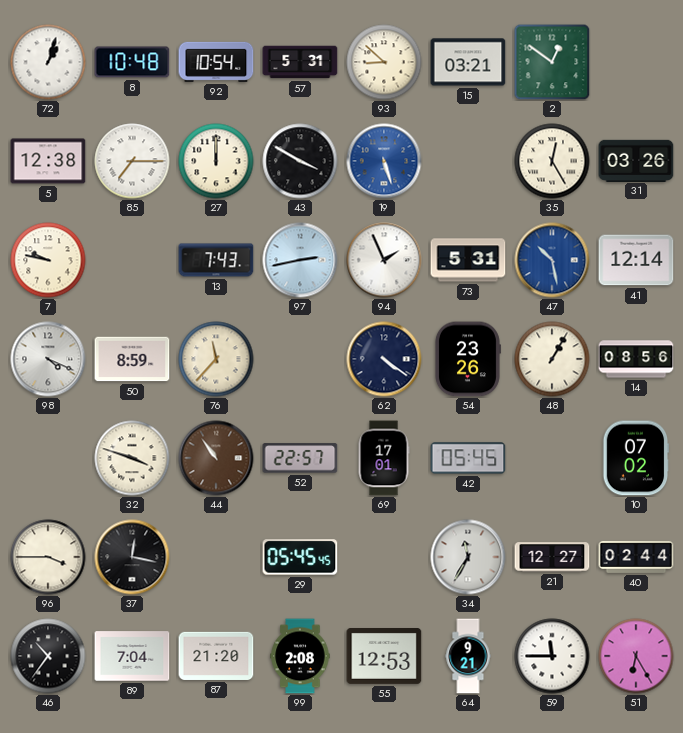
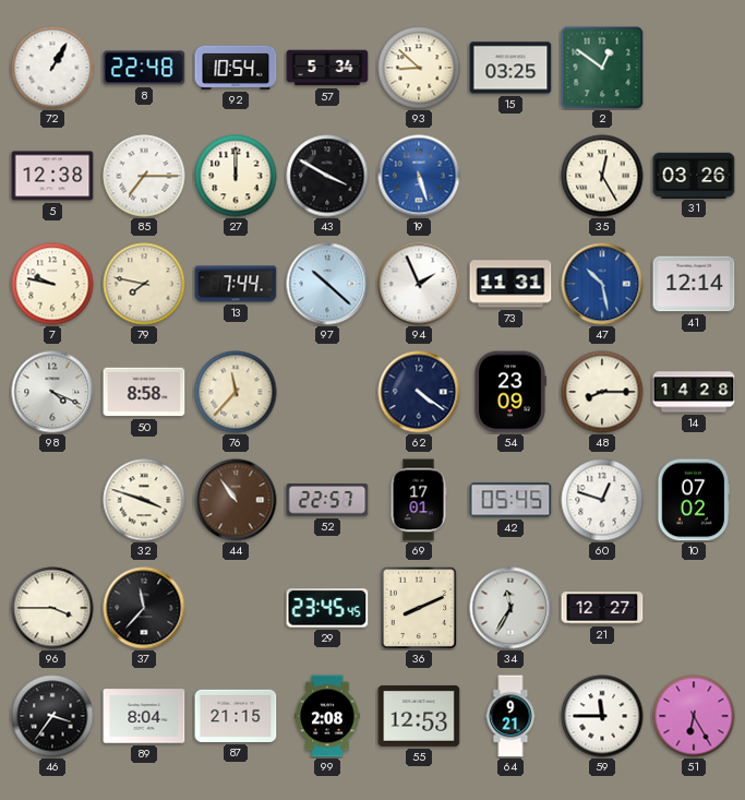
72: 1:03 -> 1:05 (52, 68)
8: 10:48 -> 22:48 (144, 68)
57: 5:31 -> 5:34 (327, 68)
15: 03:21 -> 03:25 (510, 68)
79: none -> 7:47 (144, 284)
13: 7:43 -> 7:44 (236, 284)
97: 2:43 -> 10:22 (327, 284)
73: 5:31 -> 11:31 (510, 284)
50: 8:59 -> 8:58 (144, 392)
54: 23:26 -> 23:09 (510, 392)
48: 1:05 -> 8:15 (602, 392)
14: 08:56 -> 14:28 (694, 392)
60: none -> 12:48 (602, 500)
37: 12:17 -> 11:37 (144, 608)
29: 05:45 -> 23:45 (327, 608)
36: none -> 8:11 (419, 608)
40: 02:44 -> none (636, 557)
46: 10:36 -> 3:36 (52, 716)
89: 7:04 -> 8:04 (144, 716)
87: 21:20 -> 21:15 (236, 716)
